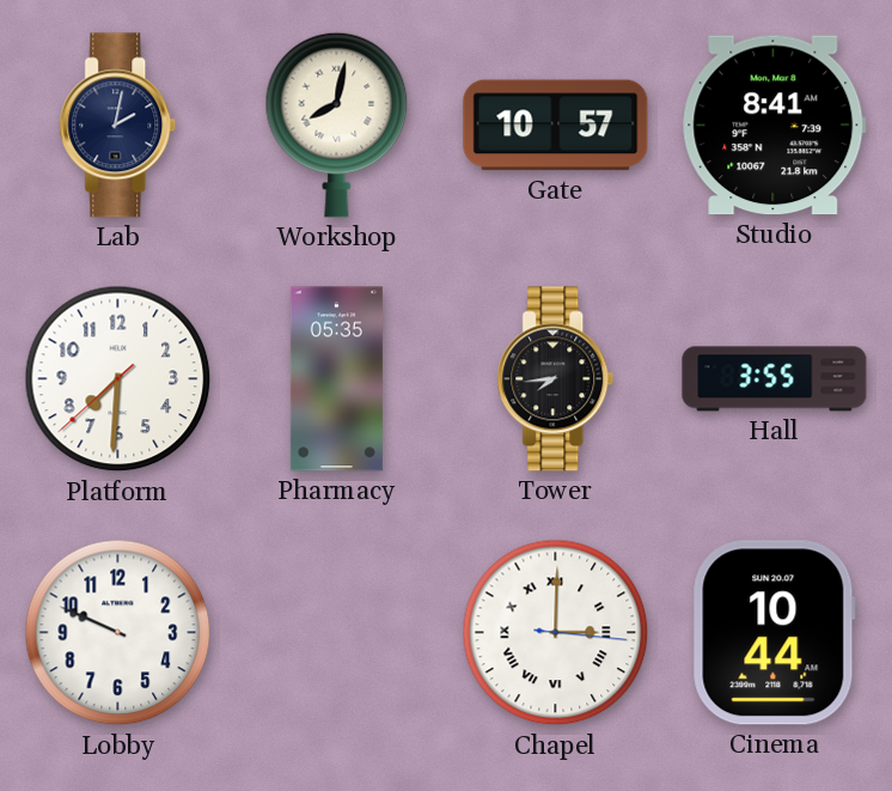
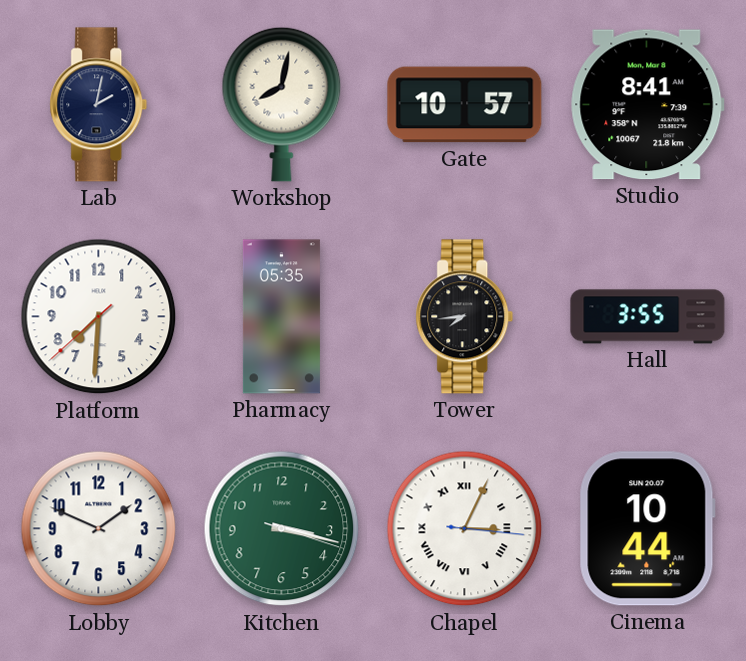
Lobby: 9:49 -> 1:49 (99, 529)
Kitchen: none -> 3:17 (282, 529)
Chapel: 3:00 -> 3:04 (465, 529)
